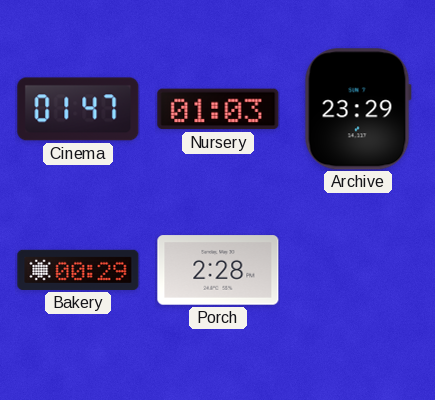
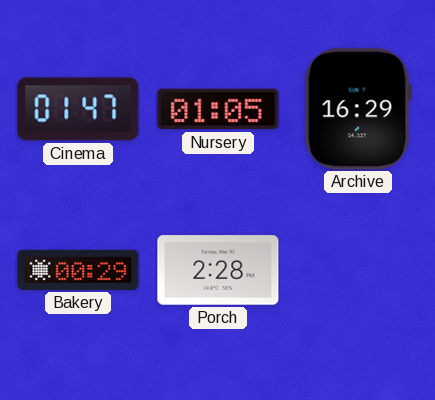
Nursery: 01:03 -> 01:05 (218, 109)
Archive: 23:29 -> 16:29 (358, 109)
